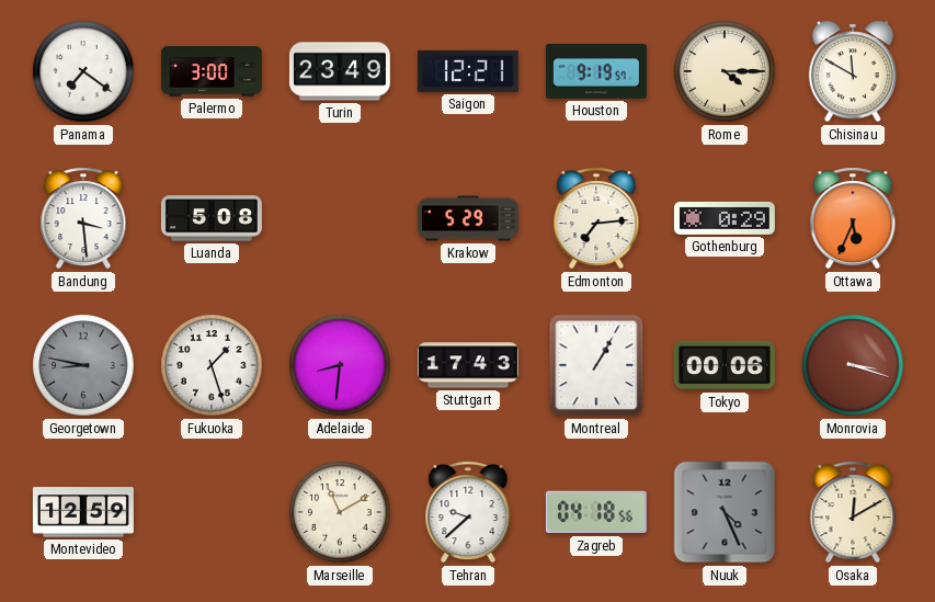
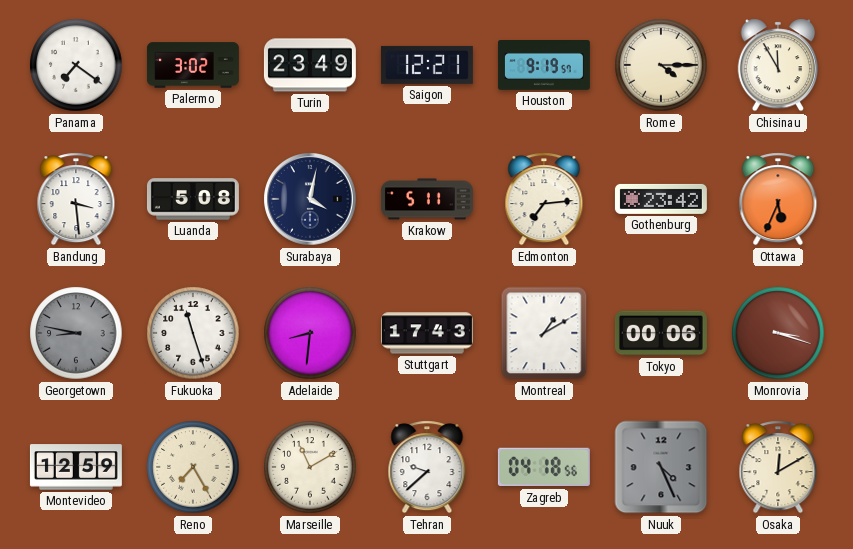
Palermo: 3:00 -> 3:02 (193, 65)
Chisinau: 11:50 -> 11:55 (777, 65)
Surabaya: none -> 4:02 (310, 199)
Krakow: 5:29 -> 5:11 (427, 199)
Gothenburg: 0:29 -> 23:42 (661, 199)
Fukuoka: 1:27 -> 11:27 (193, 333)
Montreal: 1:05 -> 1:10 (544, 333)
Reno: none -> 7:25 (193, 467)
